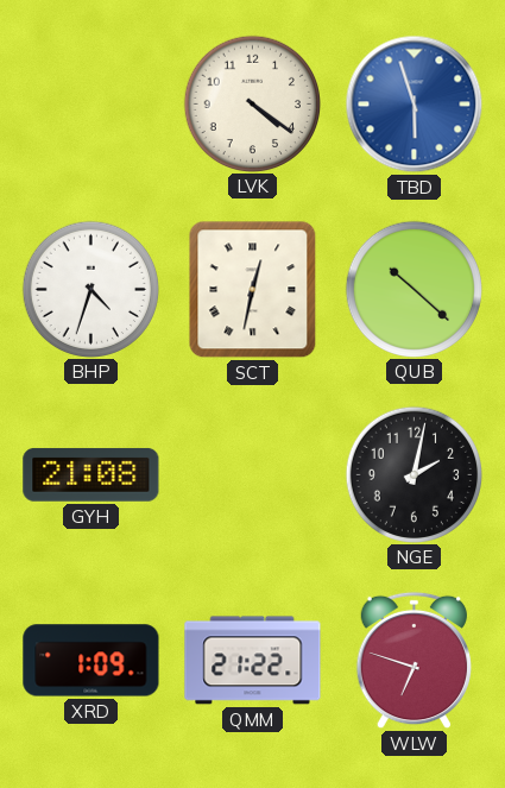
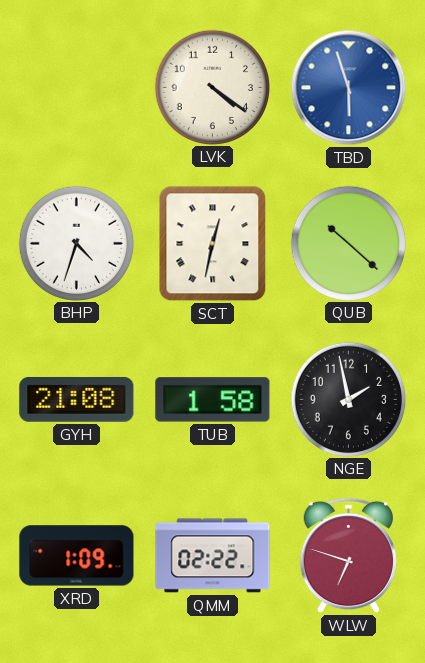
TUB: none -> 1:58 (213, 400)
NGE: 2:02 -> 1:58 (348, 399)
QMM: 21:22 -> 02:22 (213, 556)
